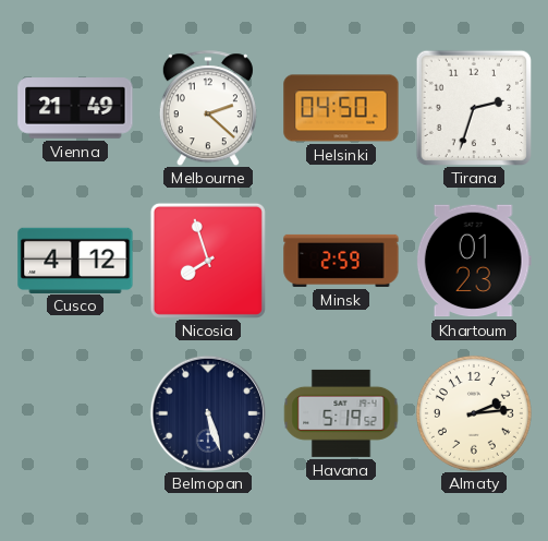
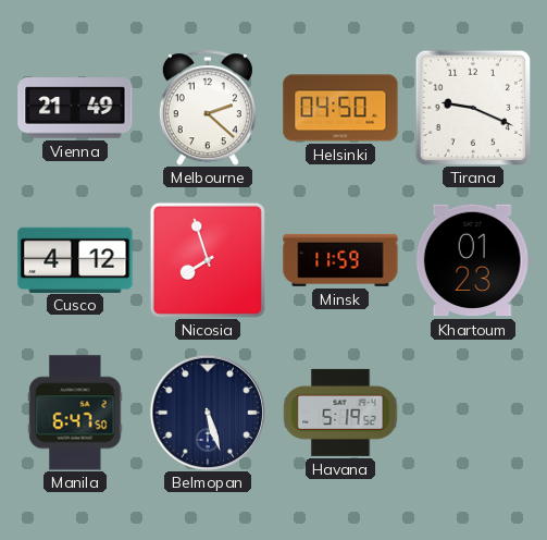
Tirana: 2:33 -> 9:19 (473, 108)
Minsk: 2:59 -> 11:59 (340, 260)
Manila: none -> 6:47 (75, 413)
Almaty: 2:14 -> none (474, 413)
